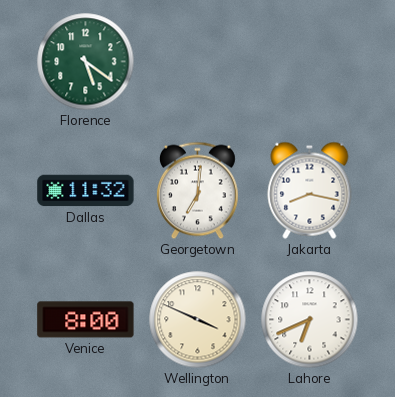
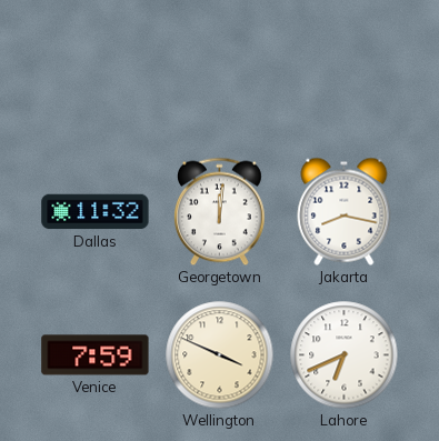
Florence: 5:21 -> none (86, 62)
Georgetown: 7:01 -> 12:01 (219, 212)
Venice: 8:00 -> 7:59 (96, 355)
